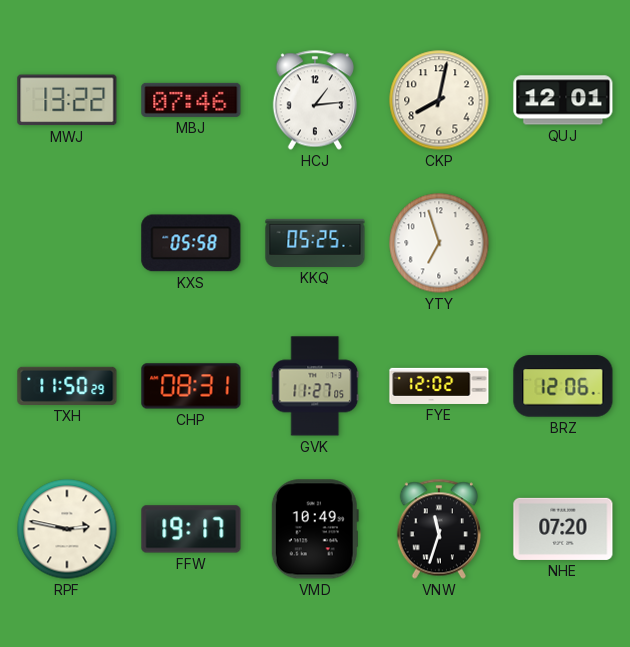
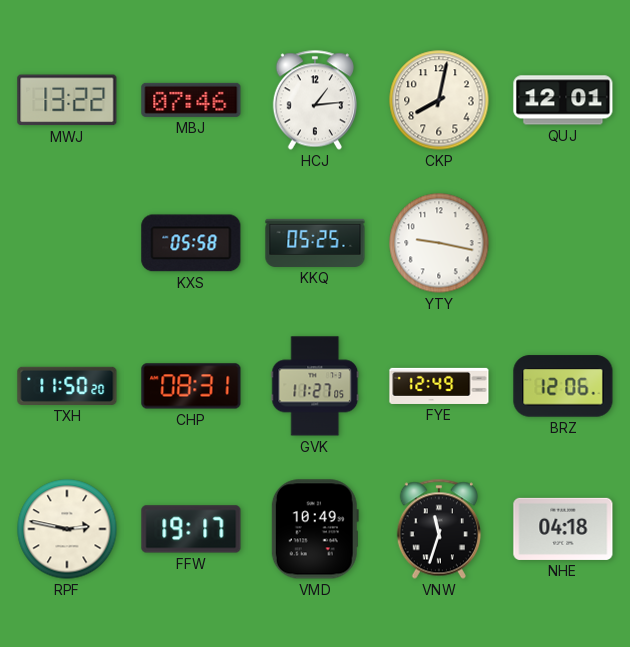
YTY: 6:57 -> 9:17 (439, 243)
TXH: 11:50:29 -> 11:50:20 (67, 386)
FYE: 12:02 -> 12:49 (439, 386)
NHE: 07:20 -> 04:18 (563, 529)
